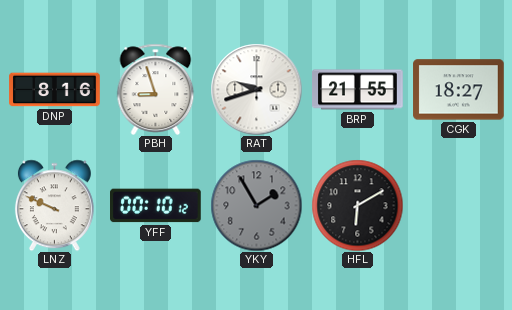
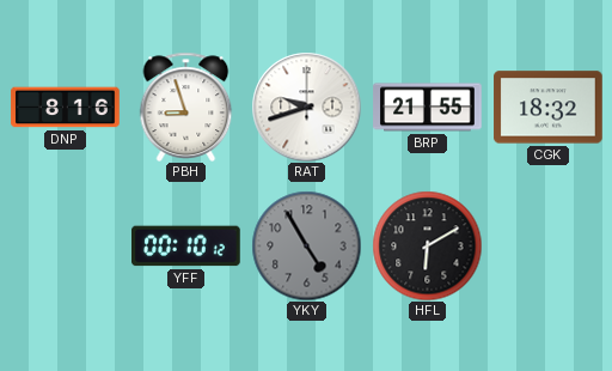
CGK: 18:27 -> 18:32 (549, 108)
LNZ: 9:49 -> none (54, 205)
YKY: 1:55 -> 4:55 (306, 245)
